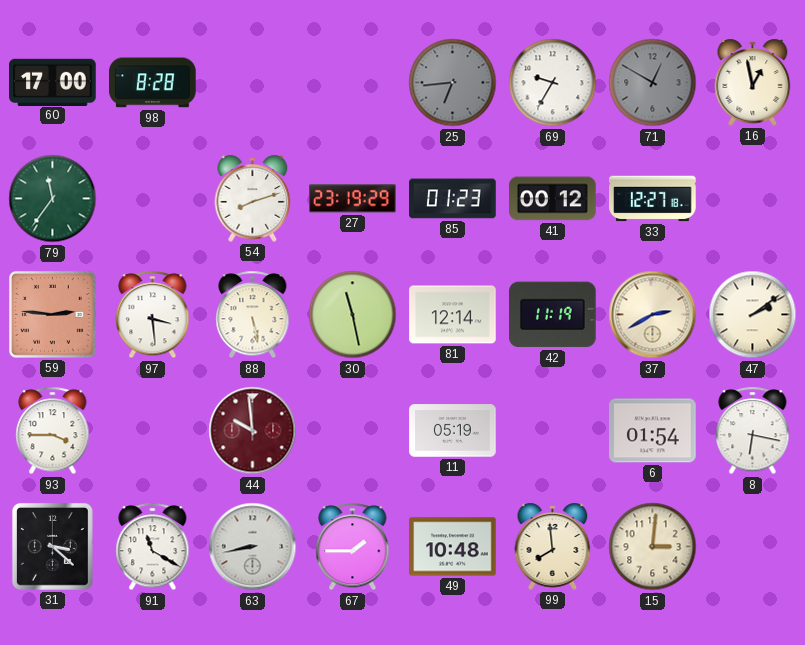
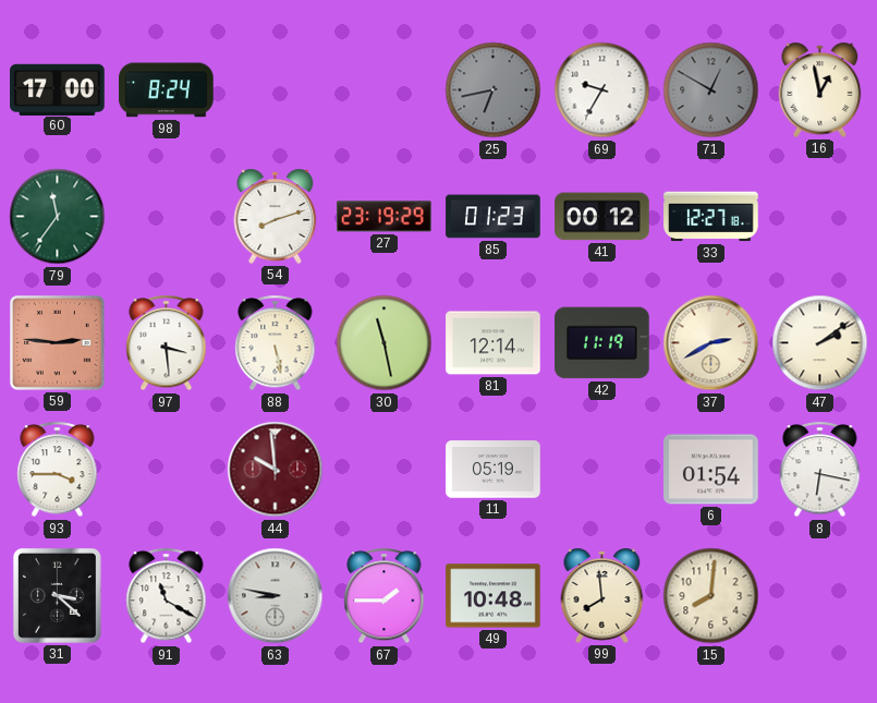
98: 8:28 -> 8:24 (167, 90)
25: 6:44 -> 6:43 (494, 90)
63: 8:43 -> 8:47 (276, 596)
15: 3:01 -> 8:01 (711, 596)
